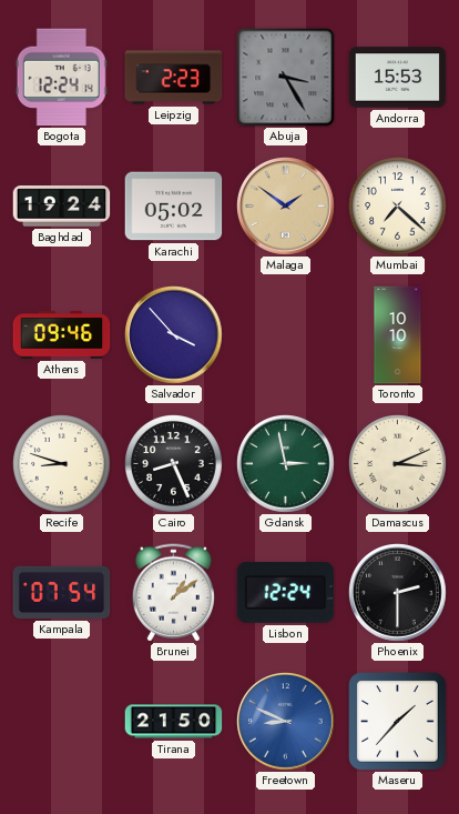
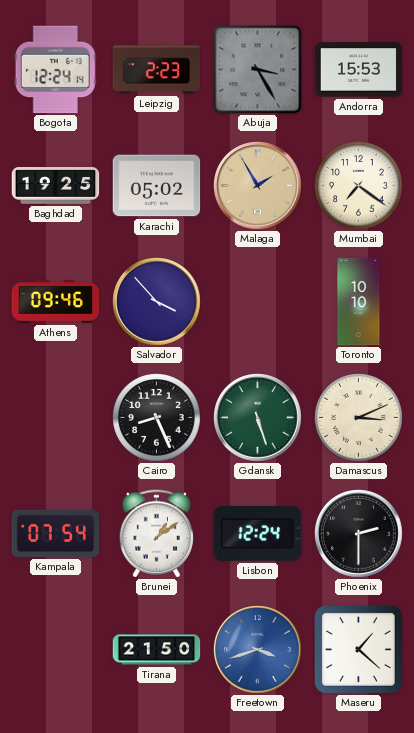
Baghdad: 19:24 -> 19:25 (56, 186)
Malaga: 1:51 -> 1:55 (258, 186)
Mumbai: 7:22 -> 7:21 (359, 186)
Recife: 8:48 -> none (62, 464)
Gdansk: 2:58 -> 5:27 (258, 418)
Freetown: 8:49 -> 3:42 (258, 650)
Maseru: 1:37 -> 1:22 (359, 650)
